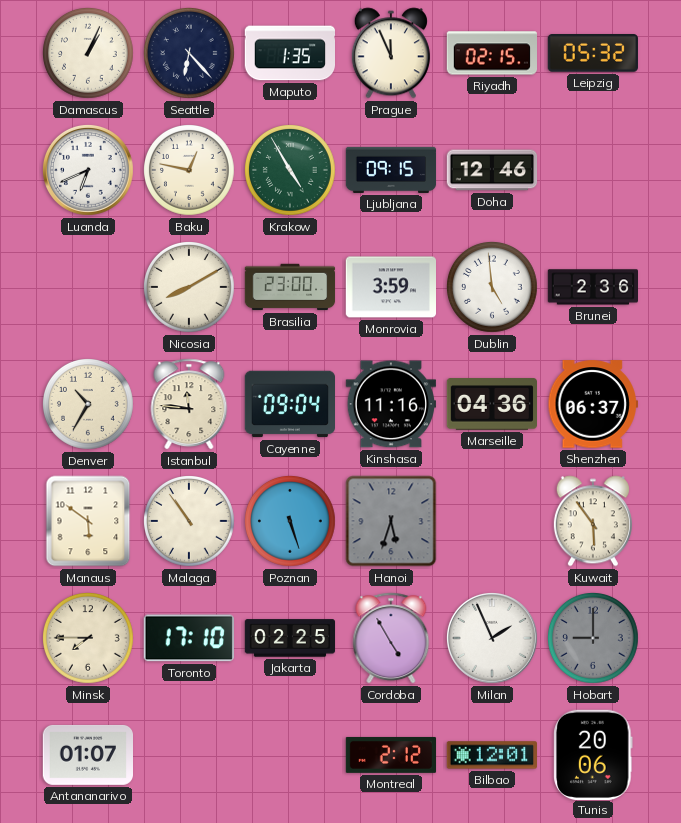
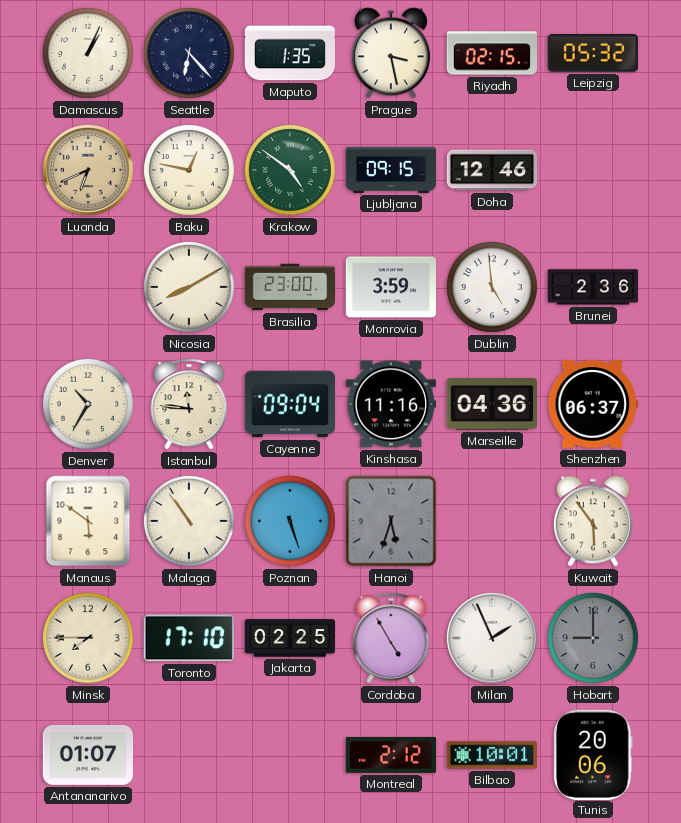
Prague: 11:56 -> 3:28 (391, 53)
Luanda dial: white -> champagne (88, 170)
Krakow: 4:55 -> 4:51 (291, 171)
Bilbao: 12:01 -> 10:01 (491, 755)
